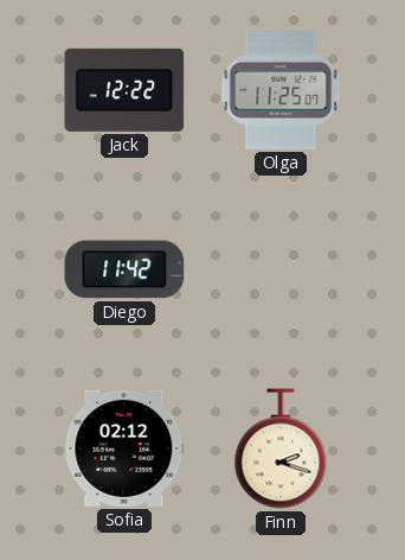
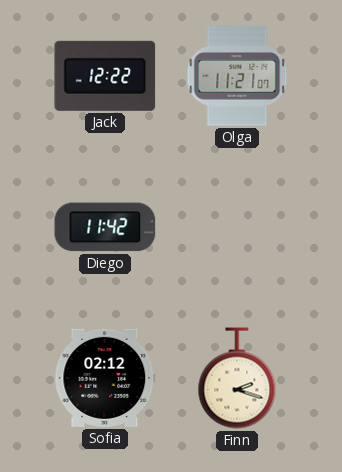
Olga: 11:25 -> 11:21 (237, 76)
